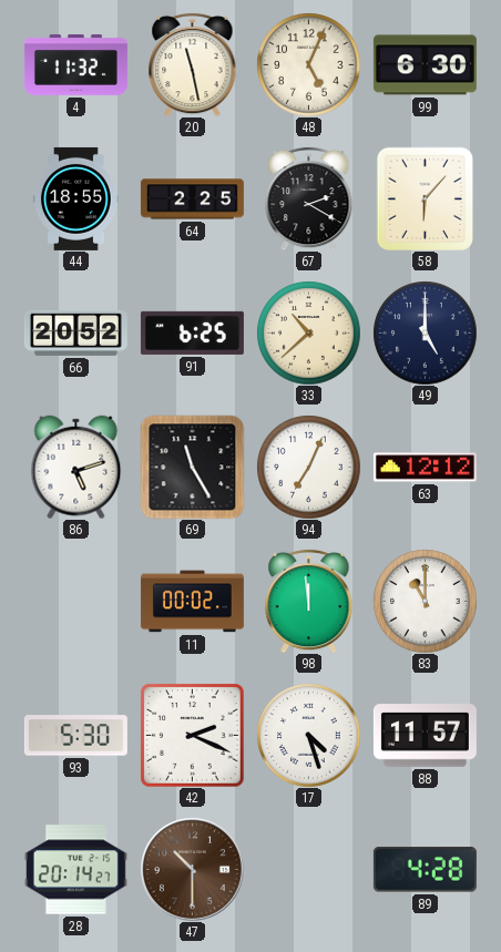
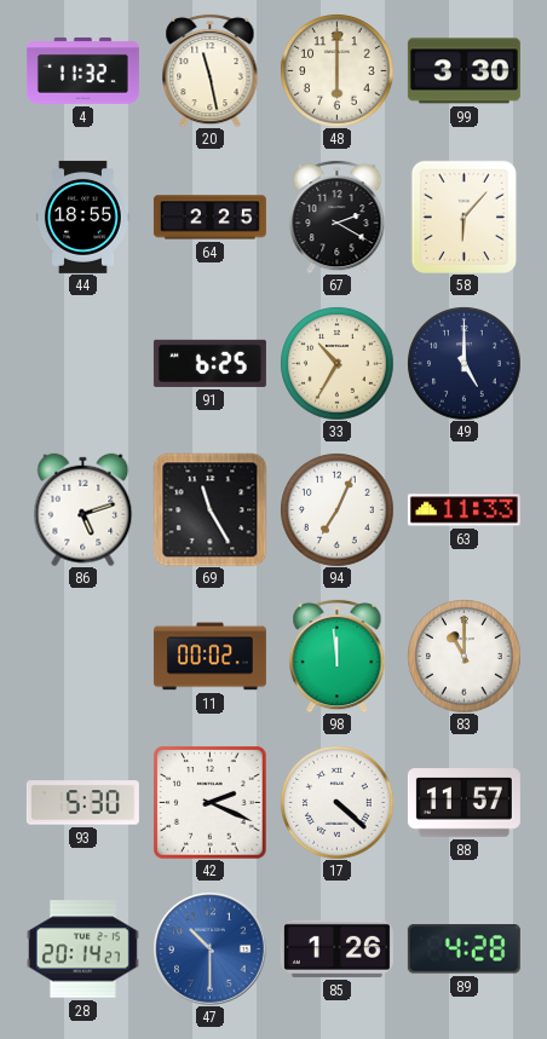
48: 5:04 -> 6:00 (336, 70)
99: 6:30 -> 3:30 (463, 71)
66: 20:52 -> none (75, 332)
33: 10:38 -> 10:35 (336, 363)
63: 12:12 -> 11:33 (463, 510)
17: 4:27 -> 4:22 (336, 802)
47 dial: brown -> blue (211, 949)
85: none -> 1:26 (336, 948)
